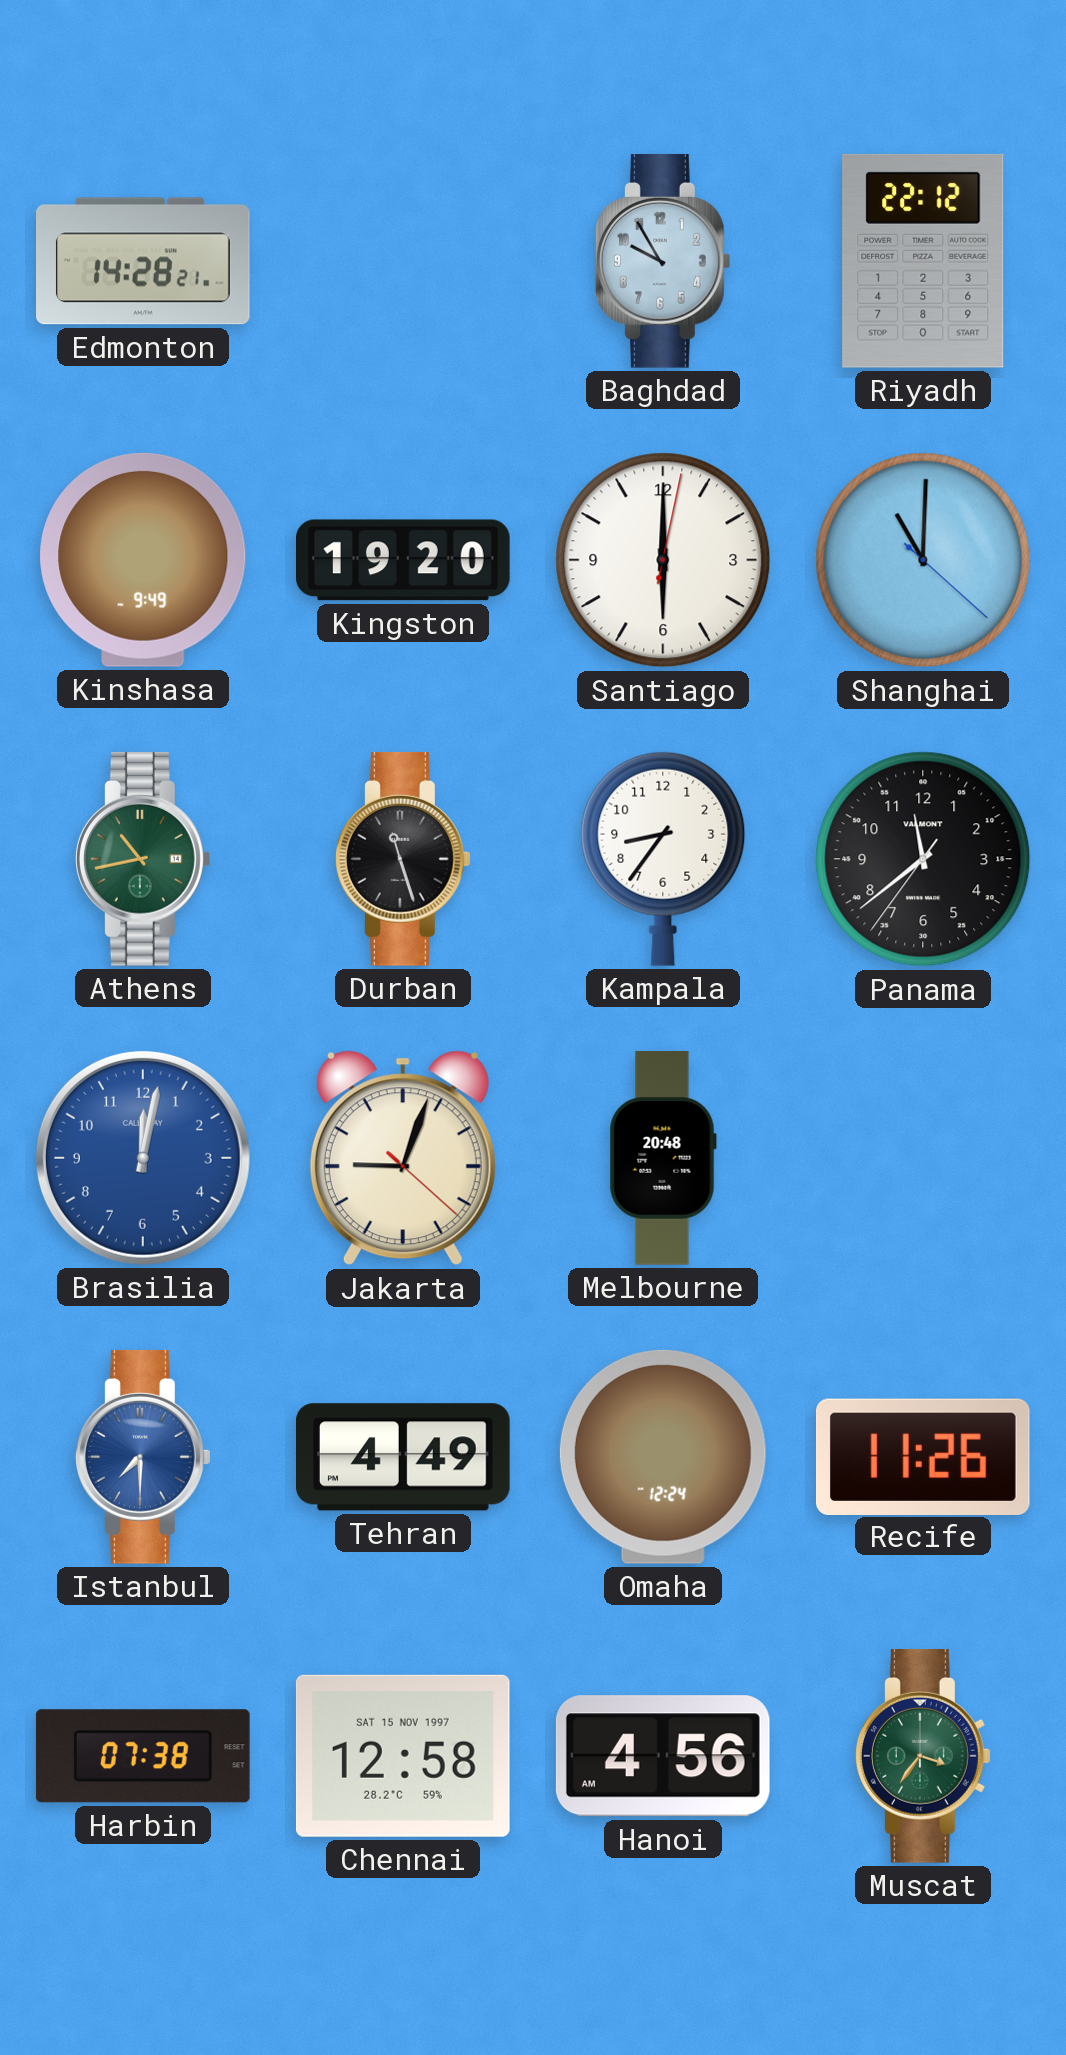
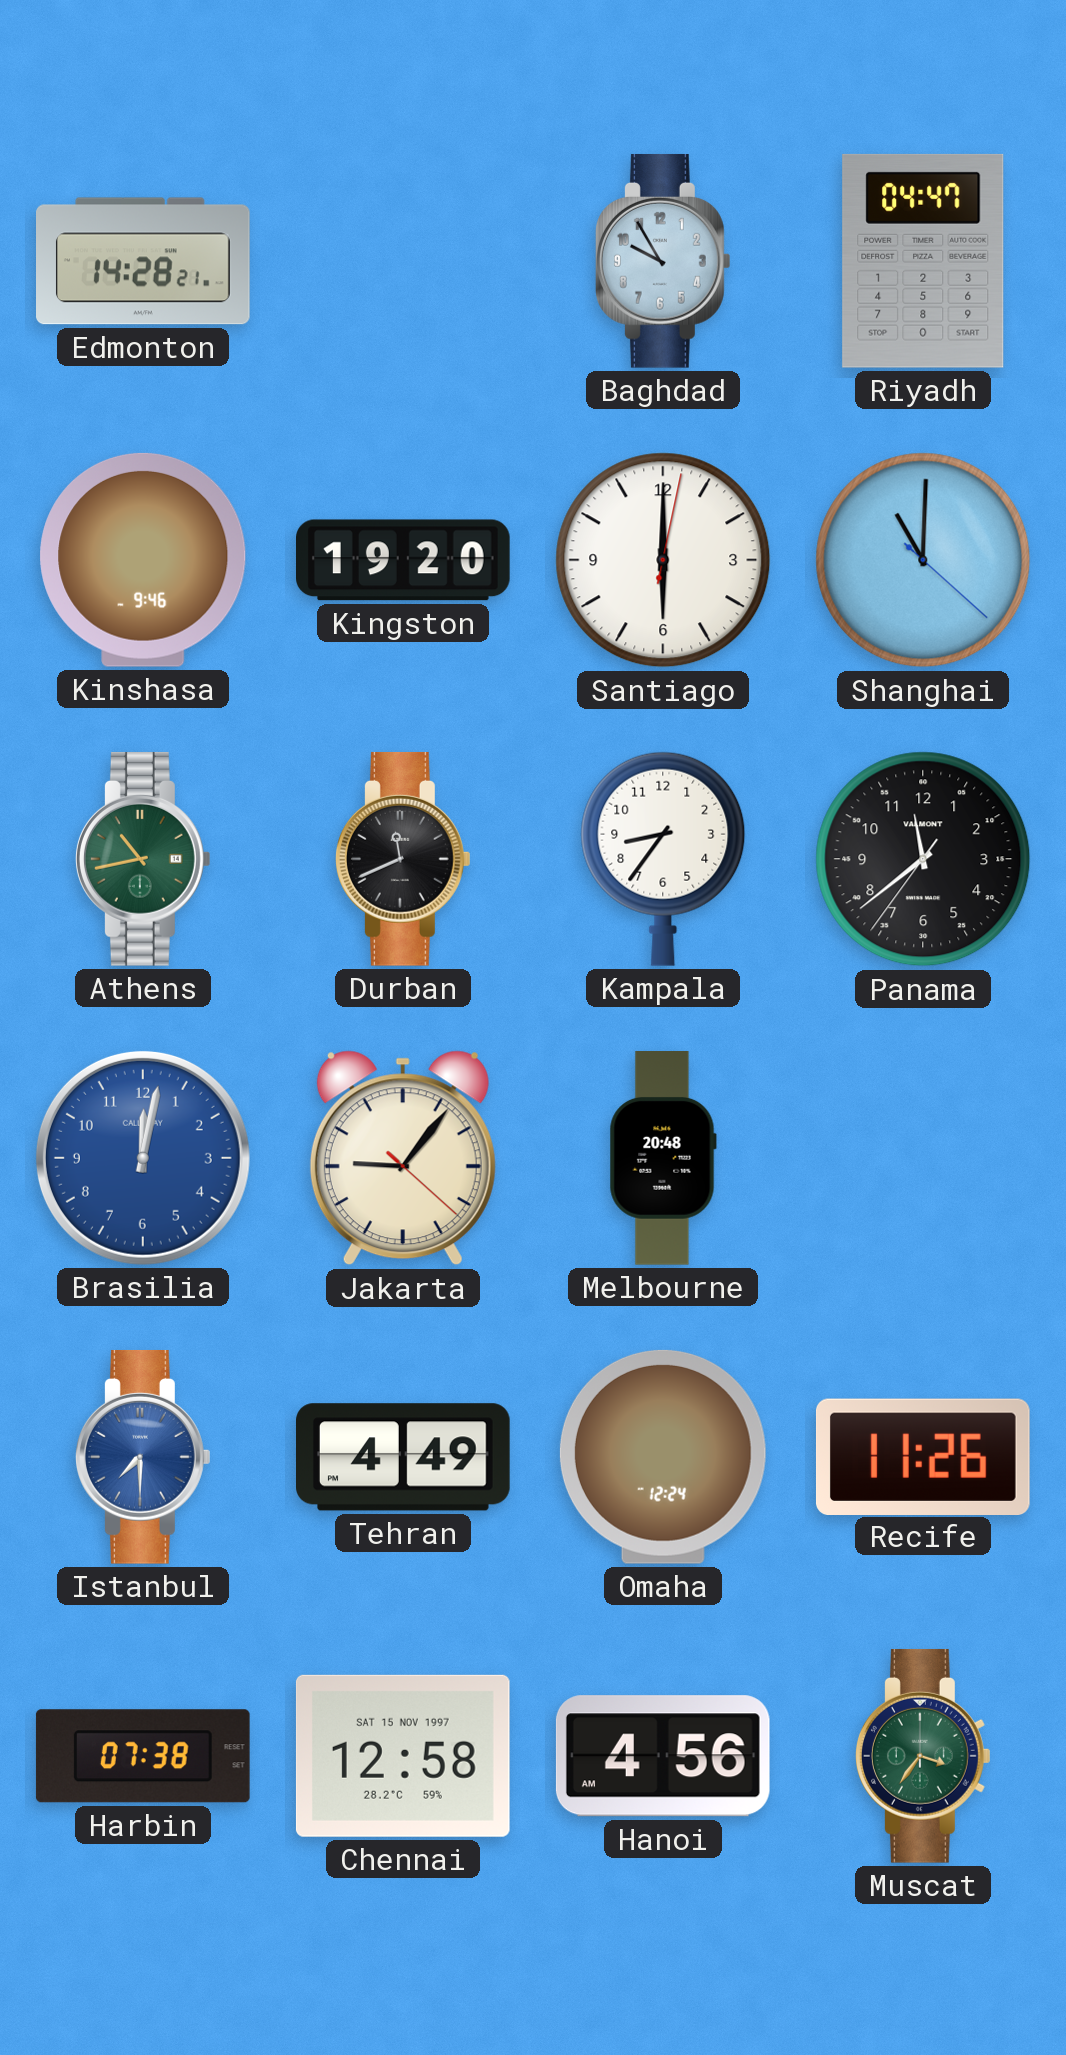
Riyadh: 22:12 -> 04:47 (923, 261)
Kinshasa: 9:49 -> 9:46 (143, 560)
Durban: 11:27 -> 11:41 (403, 859)
Jakarta: 9:03 -> 9:06 (403, 1158)
